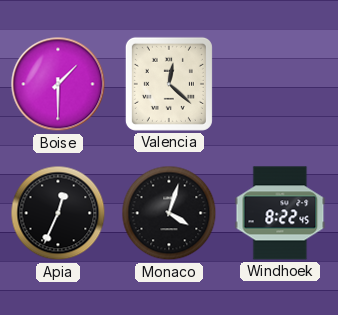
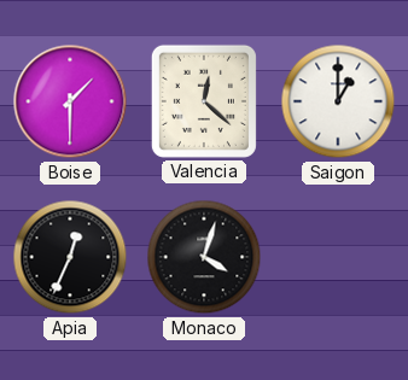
Saigon: none -> 1:00 (338, 101)
Windhoek: 8:22 -> none (280, 213)
